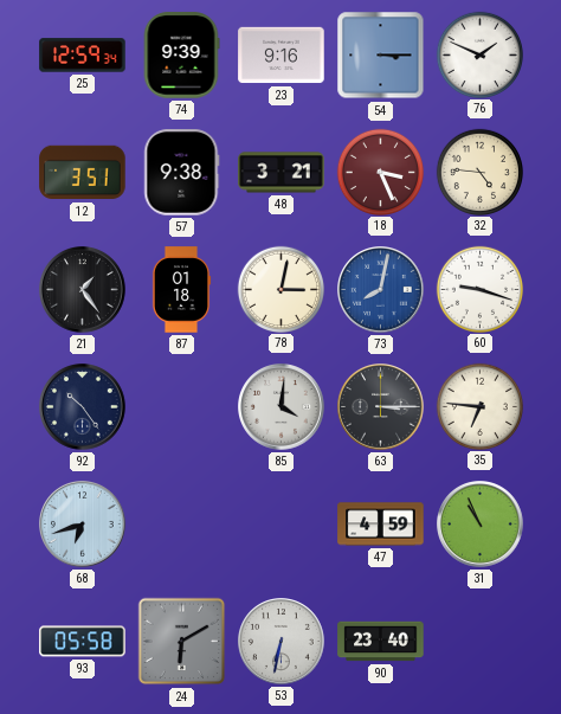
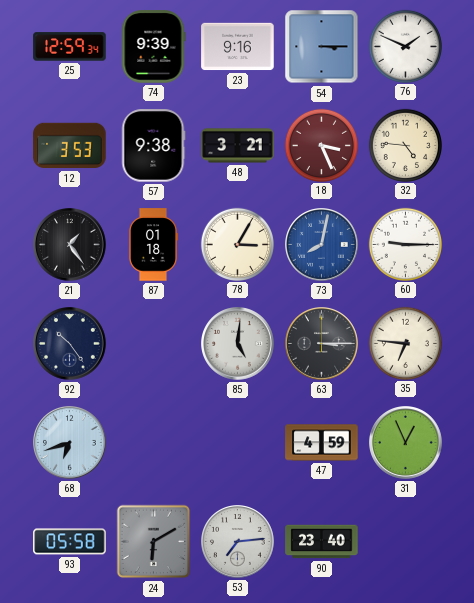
12: 3:51 -> 3:53 (70, 146)
78: 3:02 -> 3:05 (237, 244)
60: 9:18 -> 9:15 (405, 244)
85: 4:01 -> 5:01 (238, 344)
31: 10:56 -> 12:56 (406, 443)
53: 6:32 -> 7:14 (238, 542)
